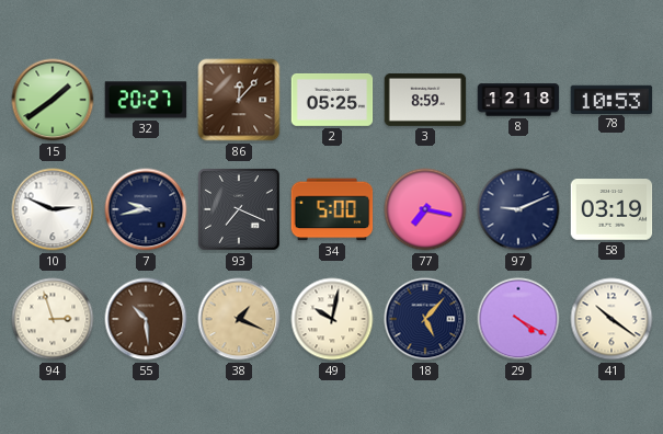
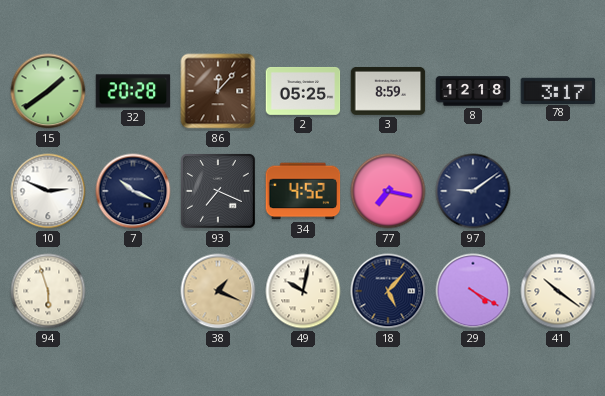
32: 20:27 -> 20:28 (133, 91)
78: 10:53 -> 3:17 (558, 90)
7: 9:43 -> 10:19 (133, 191)
34: 5:00 -> 4:52 (303, 191)
97: 9:11 -> 9:09 (473, 191)
58: 03:19 -> none (611, 209)
94: 2:57 -> 5:57 (48, 291)
55: 10:29 -> none (146, 319)
